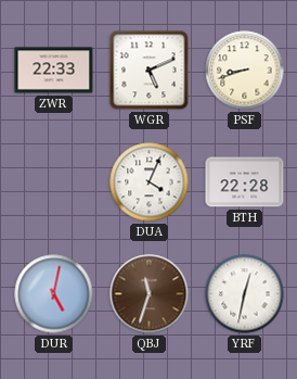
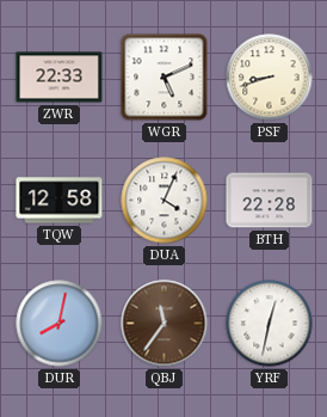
TQW: none -> 12:58 (60, 201)
DUR: 5:02 -> 8:02 (60, 324)
QBJ: 11:33 -> 11:36 (165, 324)
